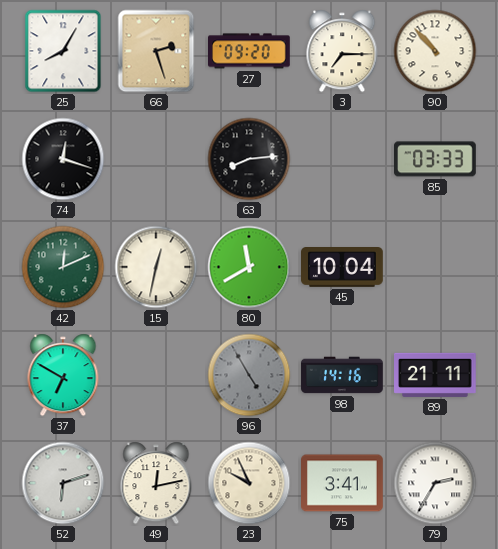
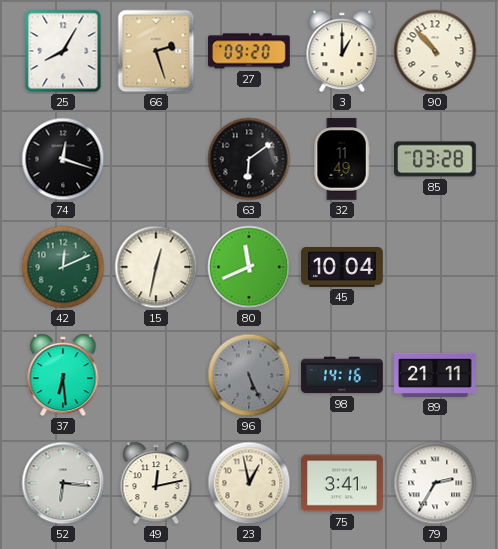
3: 7:15 -> 1:00 (342, 51)
63: 8:14 -> 6:09 (249, 159)
32: none -> 11:49 (342, 159)
85: 03:33 -> 03:28 (436, 159)
80: 11:40 -> 11:41 (249, 267)
37: 6:50 -> 6:29 (63, 375)
96: 4:55 -> 5:26 (249, 375)
52: 6:12 -> 6:16 (63, 483)
23: 9:56 -> 12:58 (249, 483)
